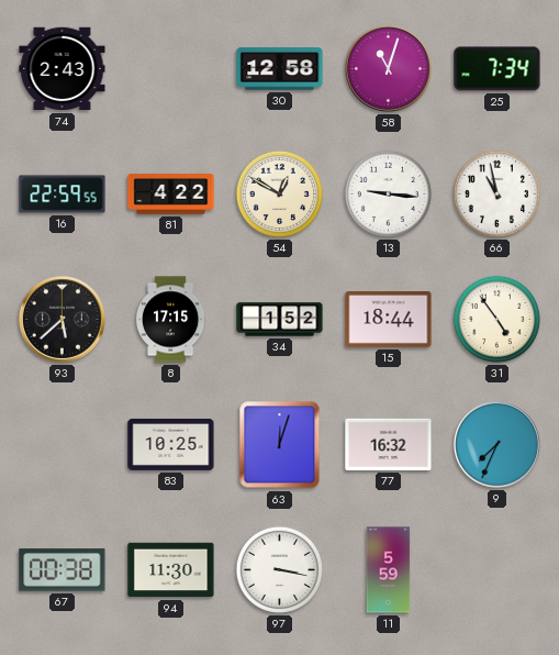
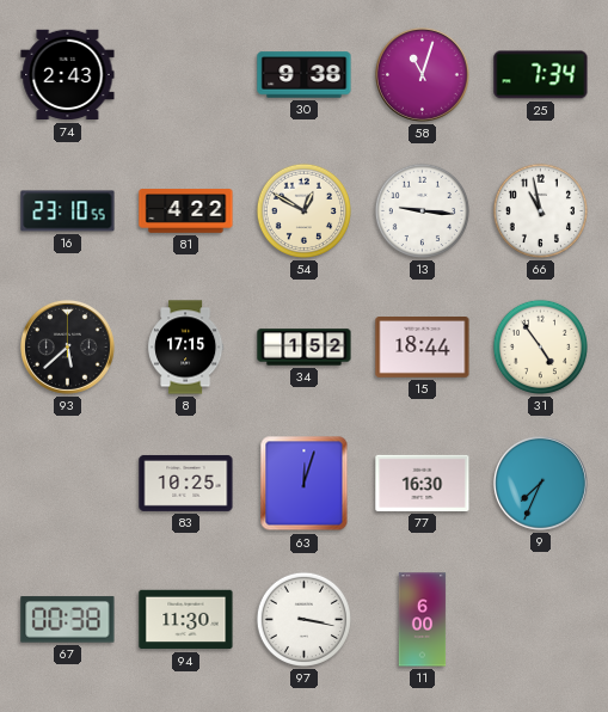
30: 12:58 -> 9:38 (305, 75)
16: 22:59 -> 23:10 (68, 211)
77: 16:32 -> 16:30 (423, 483)
11: 5:59 -> 6:00 (423, 620)
